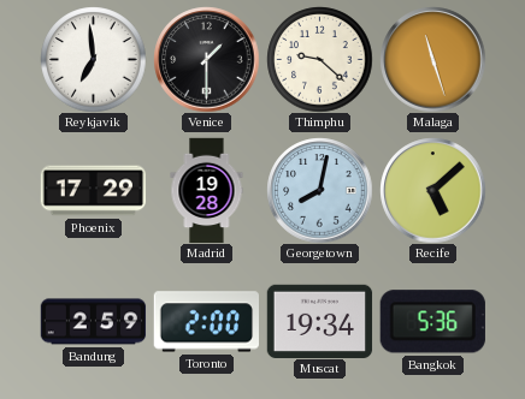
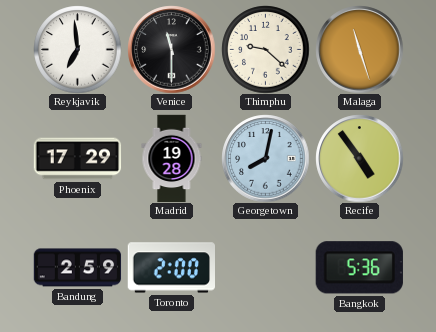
Venice: 1:30 -> 11:30 (171, 49)
Recife: 5:08 -> 4:54 (359, 158)
Muscat: 19:34 -> none (319, 321)
